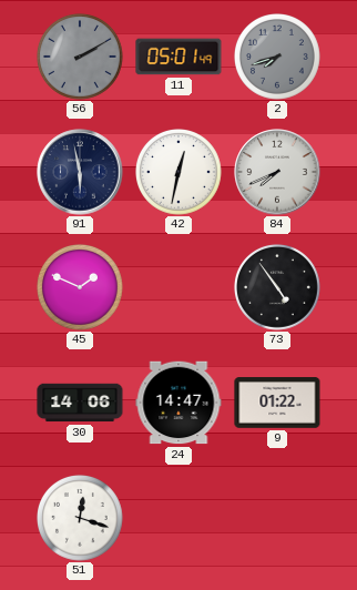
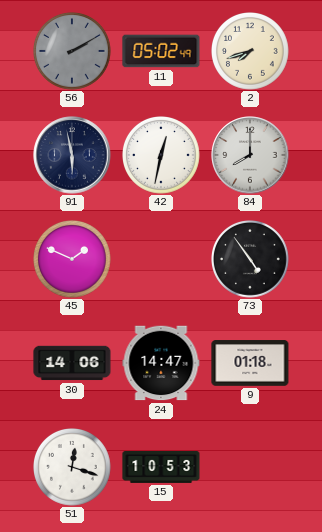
11: 05:01 -> 05:02 (161, 51)
2 dial: grey -> cream (251, 52)
84: 7:41 -> 8:00 (250, 155)
9: 01:22 -> 01:18 (250, 363)
15: none -> 10:53 (161, 467)
